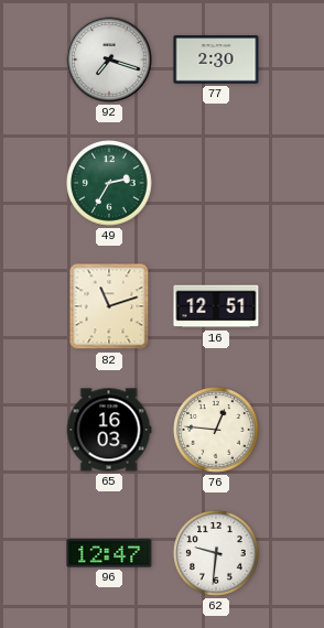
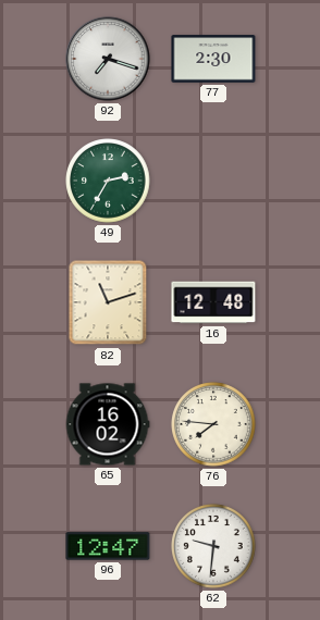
16: 12:51 -> 12:48 (213, 302)
65: 16:03 -> 16:02 (108, 424)
76: 12:46 -> 7:46 (213, 424)
